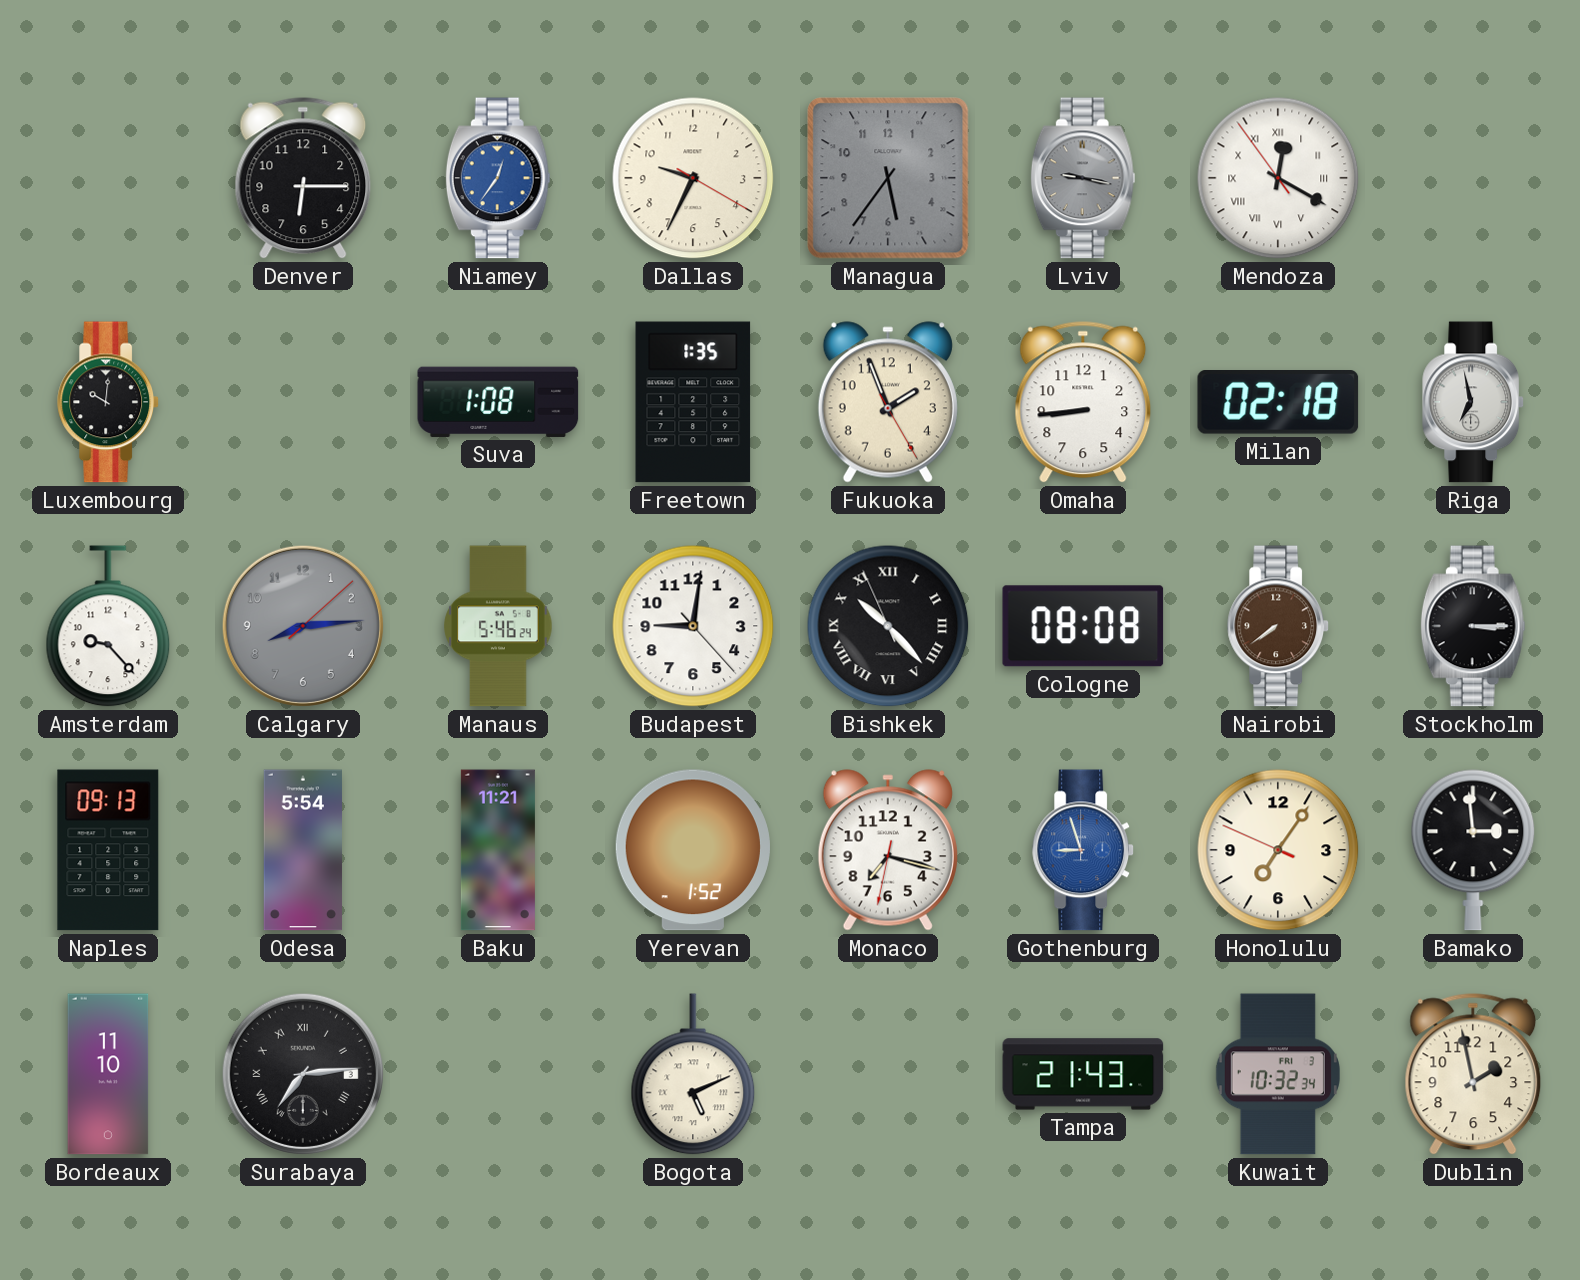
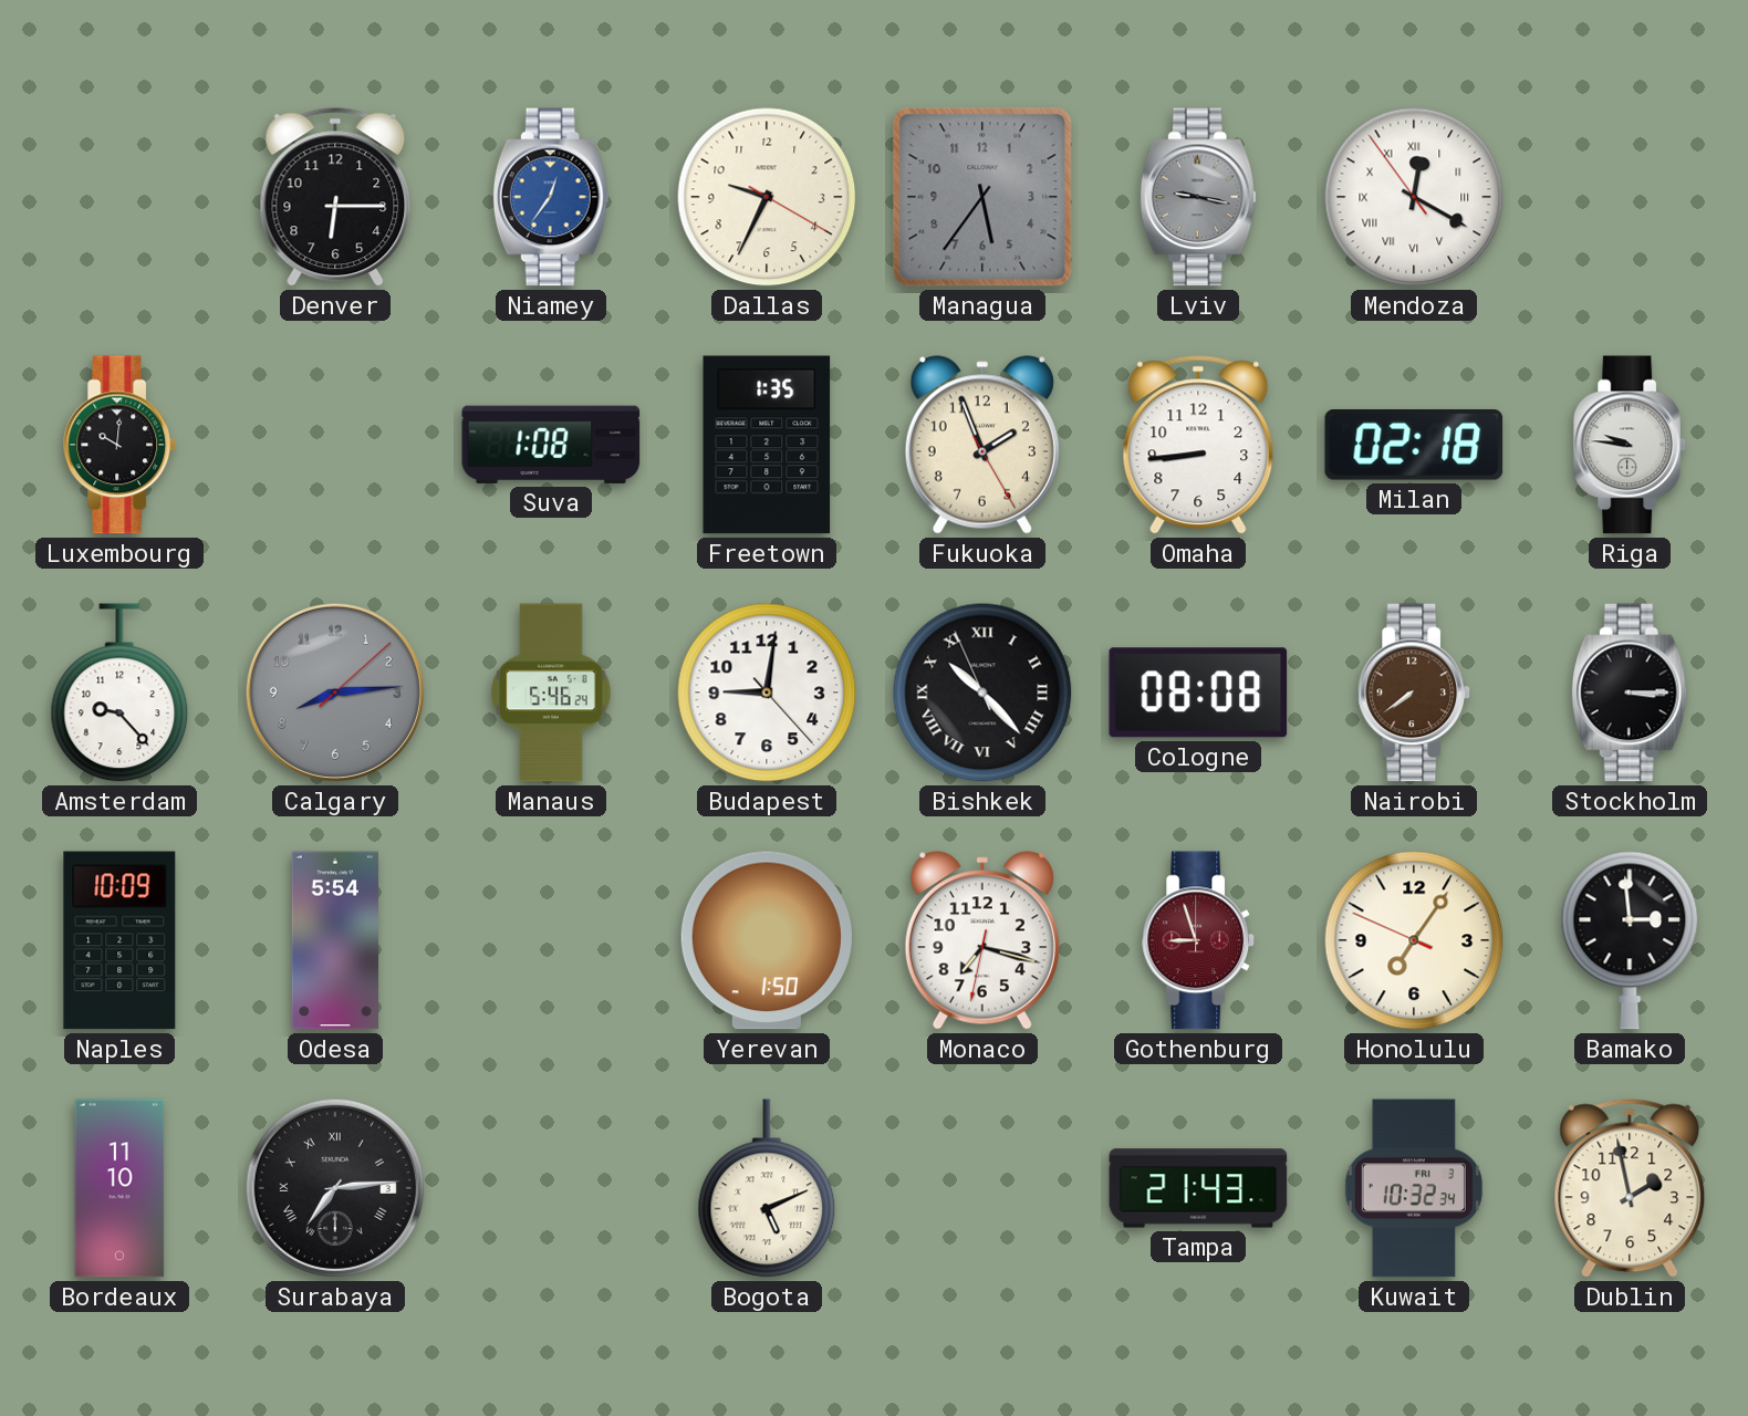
Riga: 6:58 -> 9:46 (1630, 445)
Naples: 09:13 -> 10:09 (119, 940)
Baku: 11:21 -> none (498, 850)
Yerevan: 1:52 -> 1:50 (767, 940)
Gothenburg dial: blue -> burgundy (1198, 940)
